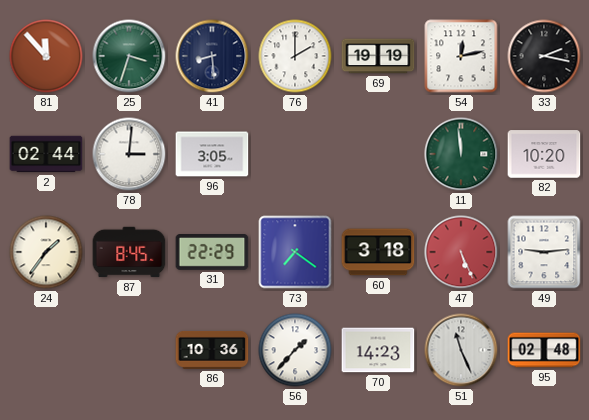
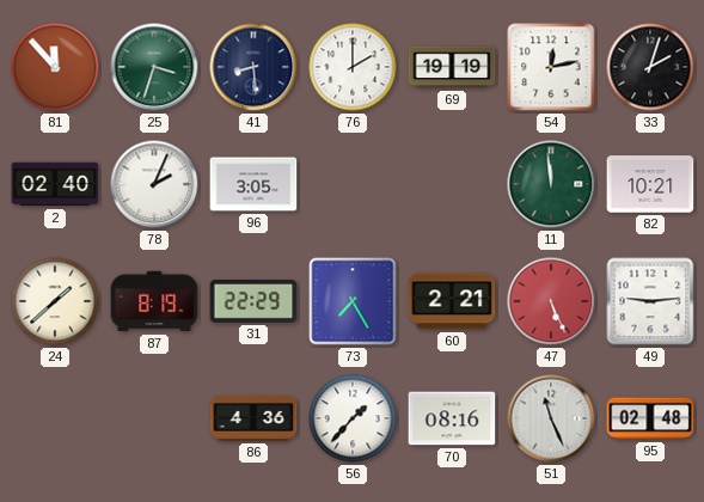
33: 2:17 -> 2:03 (650, 67)
2: 02:44 -> 02:40 (55, 184)
78: 3:01 -> 2:04 (154, 184)
82: 10:20 -> 10:21 (650, 184)
24: 1:36 -> 1:38 (55, 301)
87: 8:45 -> 8:19 (154, 301)
73: 7:21 -> 7:25 (353, 301)
60: 3:18 -> 2:21 (452, 301)
86: 10:36 -> 4:36 (253, 418)
70: 14:23 -> 08:16 (452, 418)
